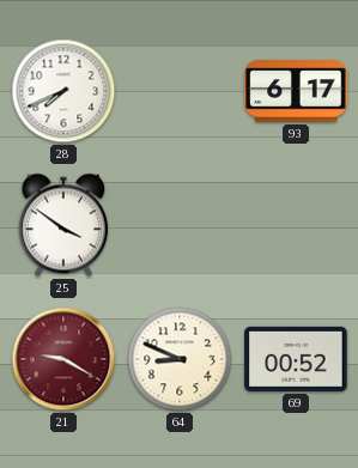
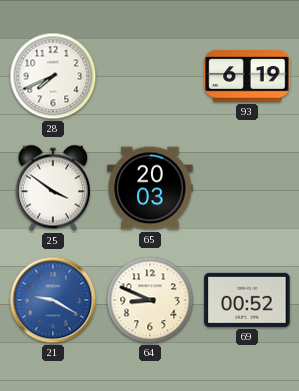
93: 6:17 -> 6:19 (247, 76)
65: none -> 20:03 (150, 188)
21 dial: burgundy -> blue (53, 300)
